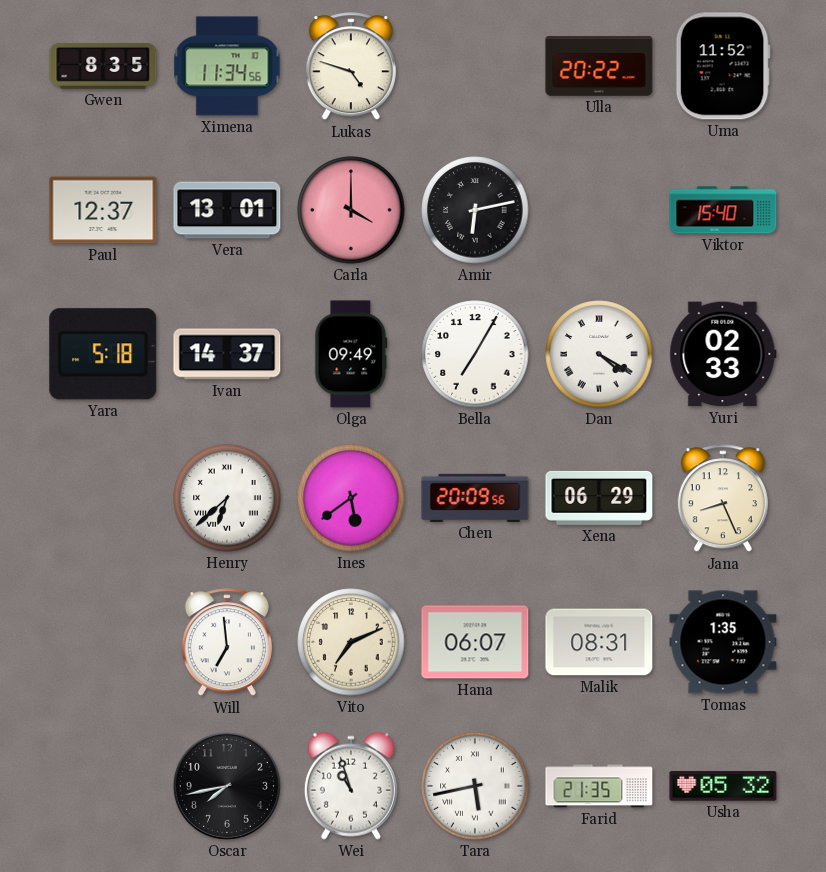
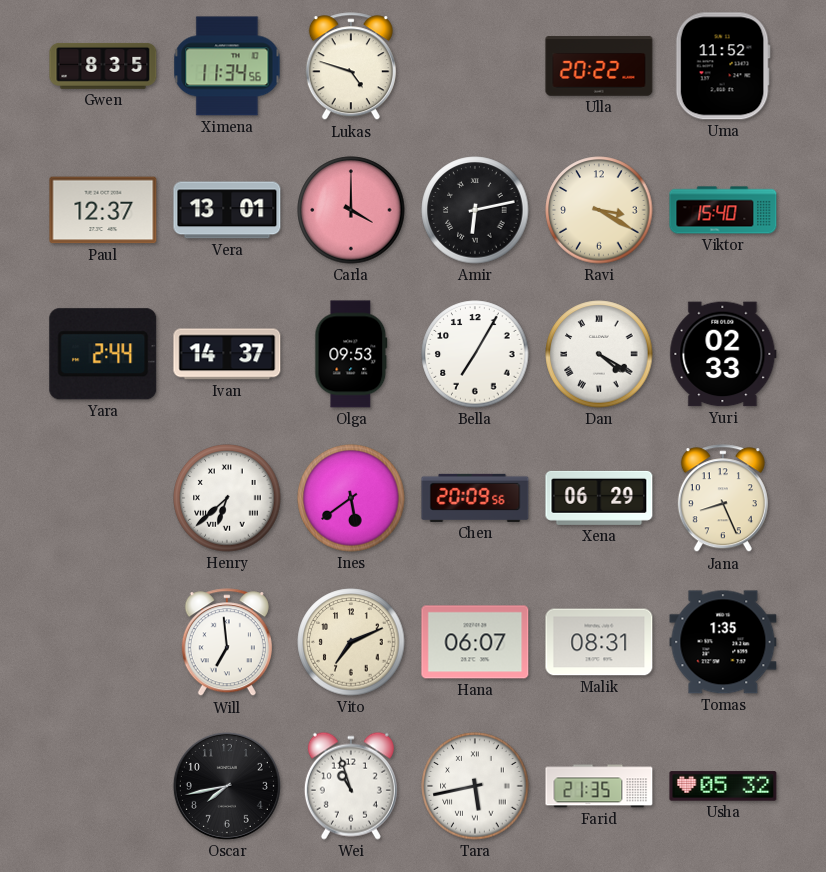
Ravi: none -> 3:20 (599, 210)
Yara: 5:18 -> 2:44 (103, 354)
Olga: 09:49 -> 09:53 (351, 354)
